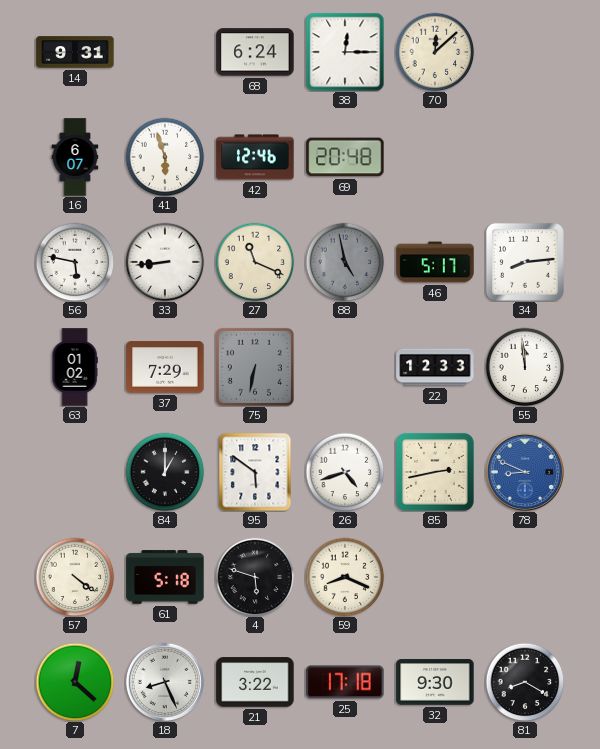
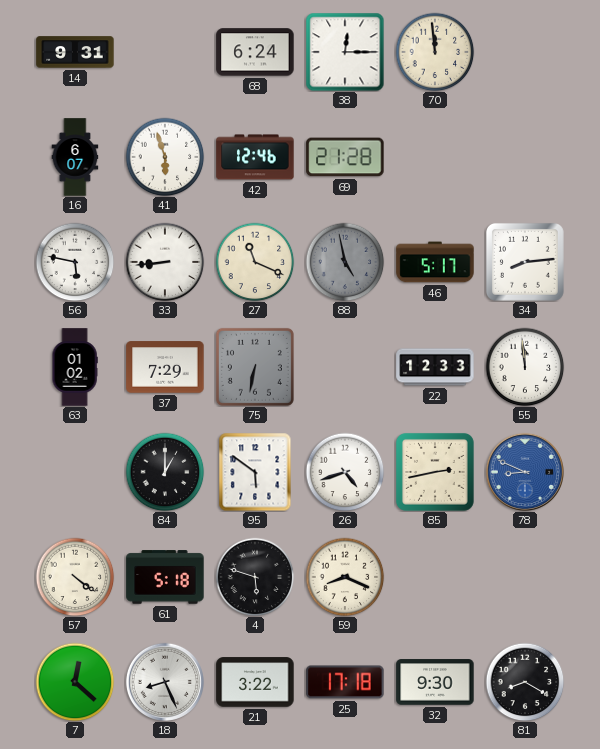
70: 12:08 -> 11:59 (435, 52)
69: 20:48 -> 21:28 (345, 157)
